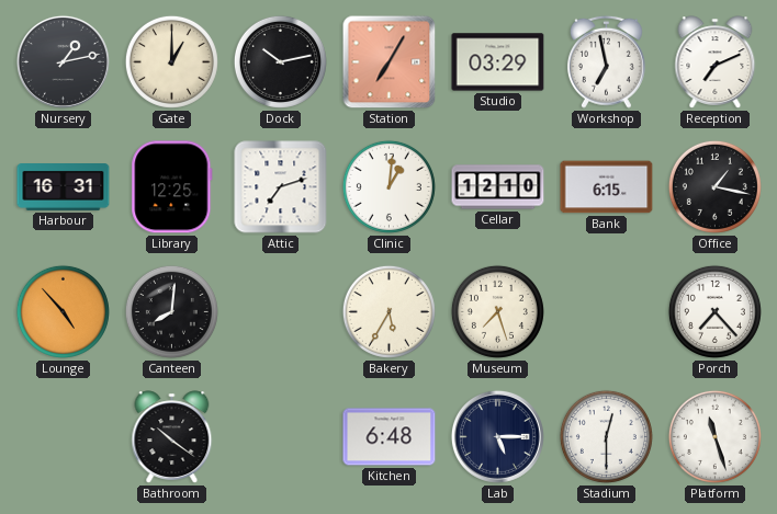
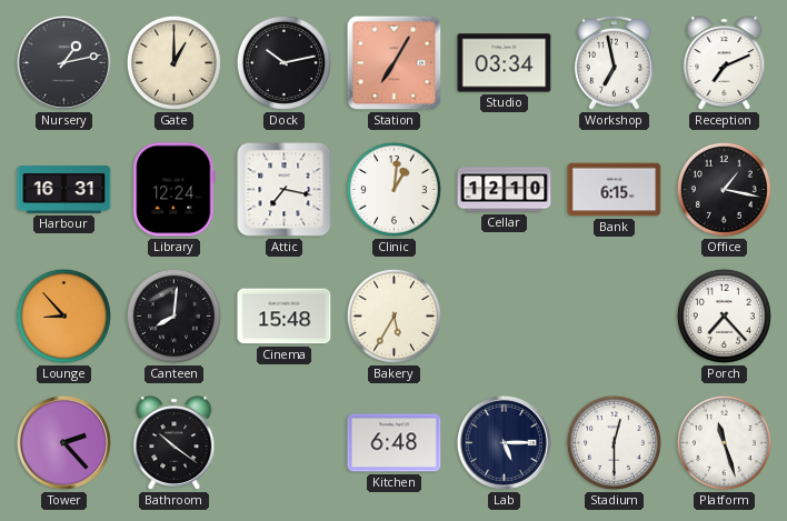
Studio: 03:29 -> 03:34 (505, 63)
Library: 12:25 -> 12:24 (175, 190)
Attic: 7:12 -> 7:17 (285, 190)
Lounge: 4:53 -> 8:53 (63, 315)
Cinema: none -> 15:48 (285, 317)
Museum: 7:27 -> none (497, 311)
Tower: none -> 2:23 (63, 442)
